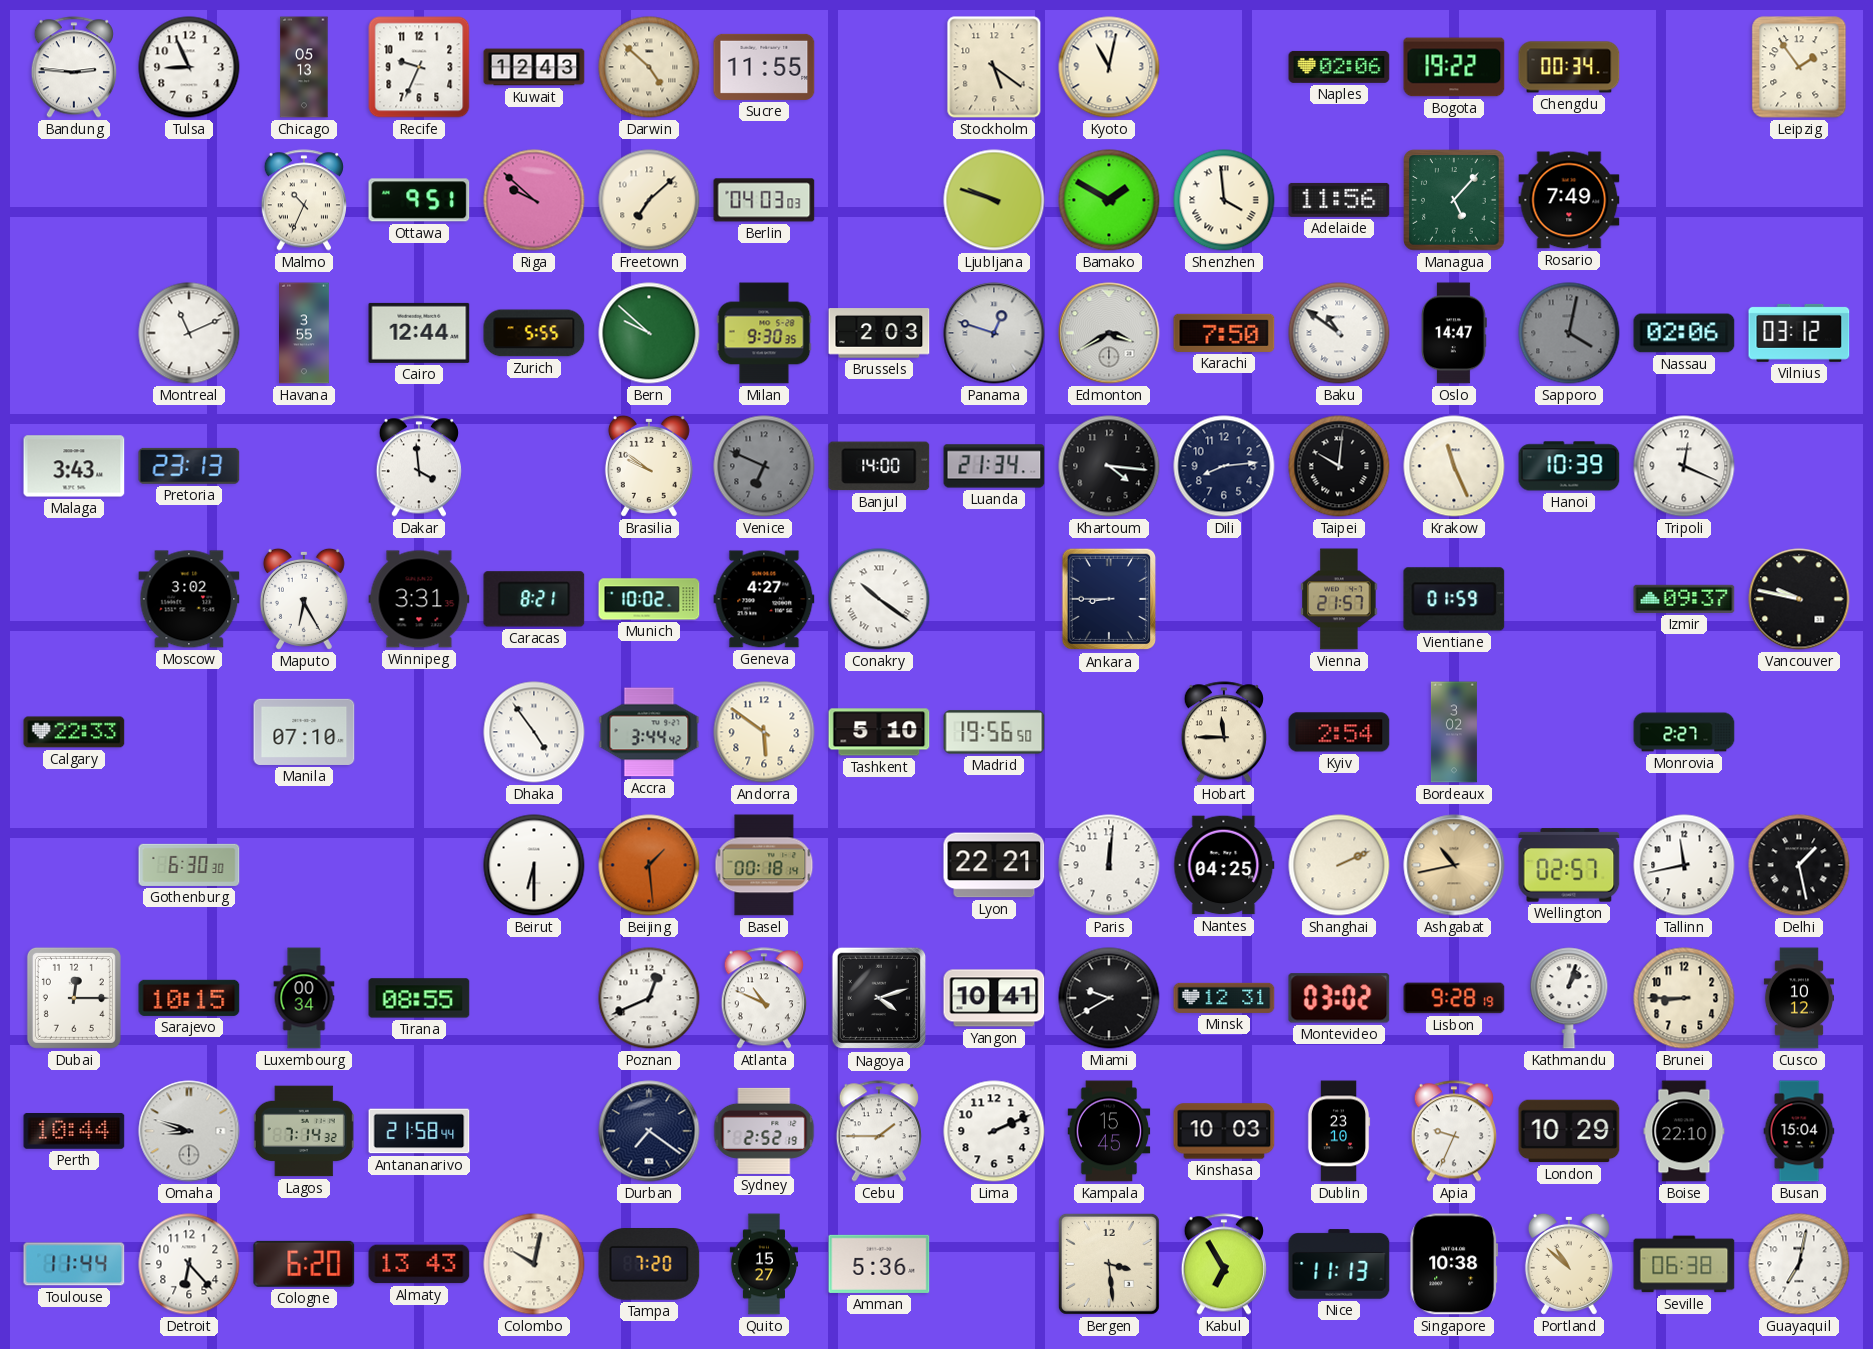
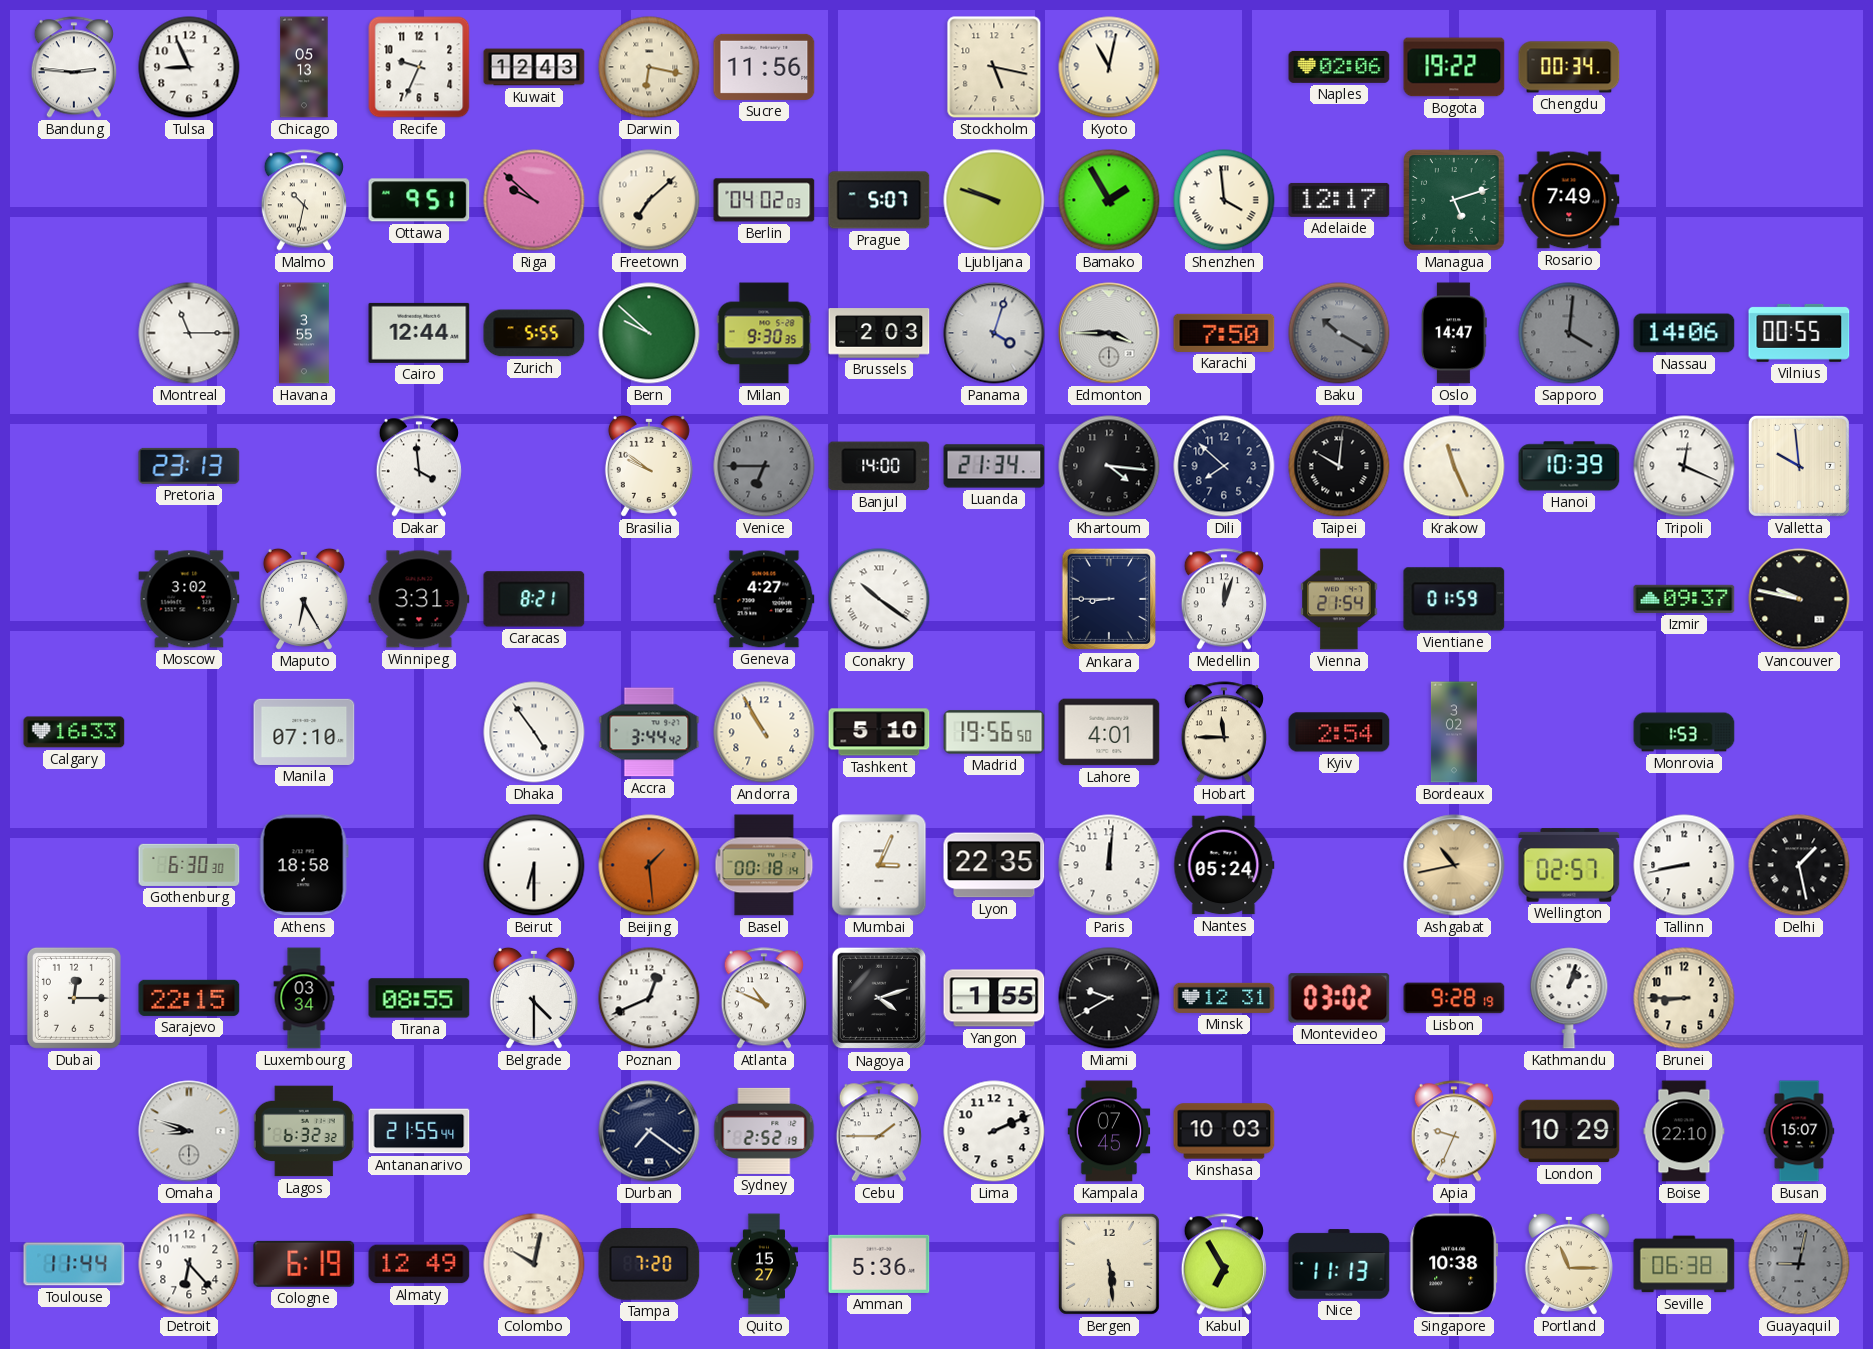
Darwin: 4:52 -> 6:17 (649, 67)
Sucre: 11:55 -> 11:56 (764, 67)
Stockholm: 5:21 -> 5:17 (994, 67)
Leipzig: 1:54 -> none (1799, 67)
Malmo: 10:34 -> 10:32 (304, 200)
Berlin: 04:03 -> 04:02 (764, 200)
Prague: none -> 5:07 (879, 200)
Bamako: 1:50 -> 1:55 (1109, 200)
Adelaide: 11:56 -> 12:17 (1339, 200)
Managua: 5:07 -> 5:12 (1454, 200)
Montreal: 11:11 -> 11:15 (189, 333)
Panama: 12:48 -> 4:03 (994, 333)
Edmonton: 3:40 -> 3:45 (1109, 333)
Baku: 10:51 -> 10:20 (1339, 333)
Baku dial: white -> grey (1339, 333)
Sapporo: 4:02 -> 4:01 (1569, 333)
Nassau: 02:06 -> 14:06 (1684, 333)
Vilnius: 03:12 -> 00:55 (1799, 333)
Malaga: 3:43 -> none (74, 466)
Venice: 6:49 -> 6:45 (764, 466)
Dili: 8:14 -> 7:52 (1224, 466)
Valletta: none -> 9:59 (1799, 466)
Munich: 10:02 -> none (649, 599)
Medellin: none -> 12:03 (1224, 599)
Vienna: 21:57 -> 21:54 (1339, 599)
Calgary: 22:33 -> 16:33 (74, 732)
Andorra: 5:51 -> 10:55 (764, 732)
Lahore: none -> 4:01 (1109, 732)
Monrovia: 2:27 -> 1:53 (1684, 732)
Athens: none -> 18:58 (304, 865)
Mumbai: none -> 3:04 (879, 865)
Lyon: 22:21 -> 22:35 (994, 865)
Nantes: 04:25 -> 05:24 (1224, 865)
Shanghai: 2:11 -> none (1339, 865)
Tallinn: 11:43 -> 8:43 (1684, 865)
Sarajevo: 10:15 -> 22:15 (189, 998)
Luxembourg: 00:34 -> 03:34 (304, 998)
Belgrade: none -> 4:30 (534, 998)
Yangon: 10:41 -> 1:55 (994, 998)
Cusco: 10:12 -> none (1799, 998)
Perth: 10:44 -> none (74, 1132)
Lagos: 7:14 -> 6:32 (304, 1131)
Antananarivo: 21:58 -> 21:55 (419, 1131)
Kampala: 15:45 -> 07:45 (1109, 1131)
Dublin: 23:10 -> none (1339, 1131)
Busan: 15:04 -> 15:07 (1799, 1131)
Cologne: 6:20 -> 6:19 (304, 1264)
Almaty: 13:43 -> 12:49 (419, 1264)
Bergen: 3:29 -> 5:29 (1109, 1264)
Portland: 10:52 -> 11:15 (1569, 1264)
Guayaquil: 7:02 -> 9:02 (1799, 1264)
Guayaquil dial: white -> grey (1799, 1264)
